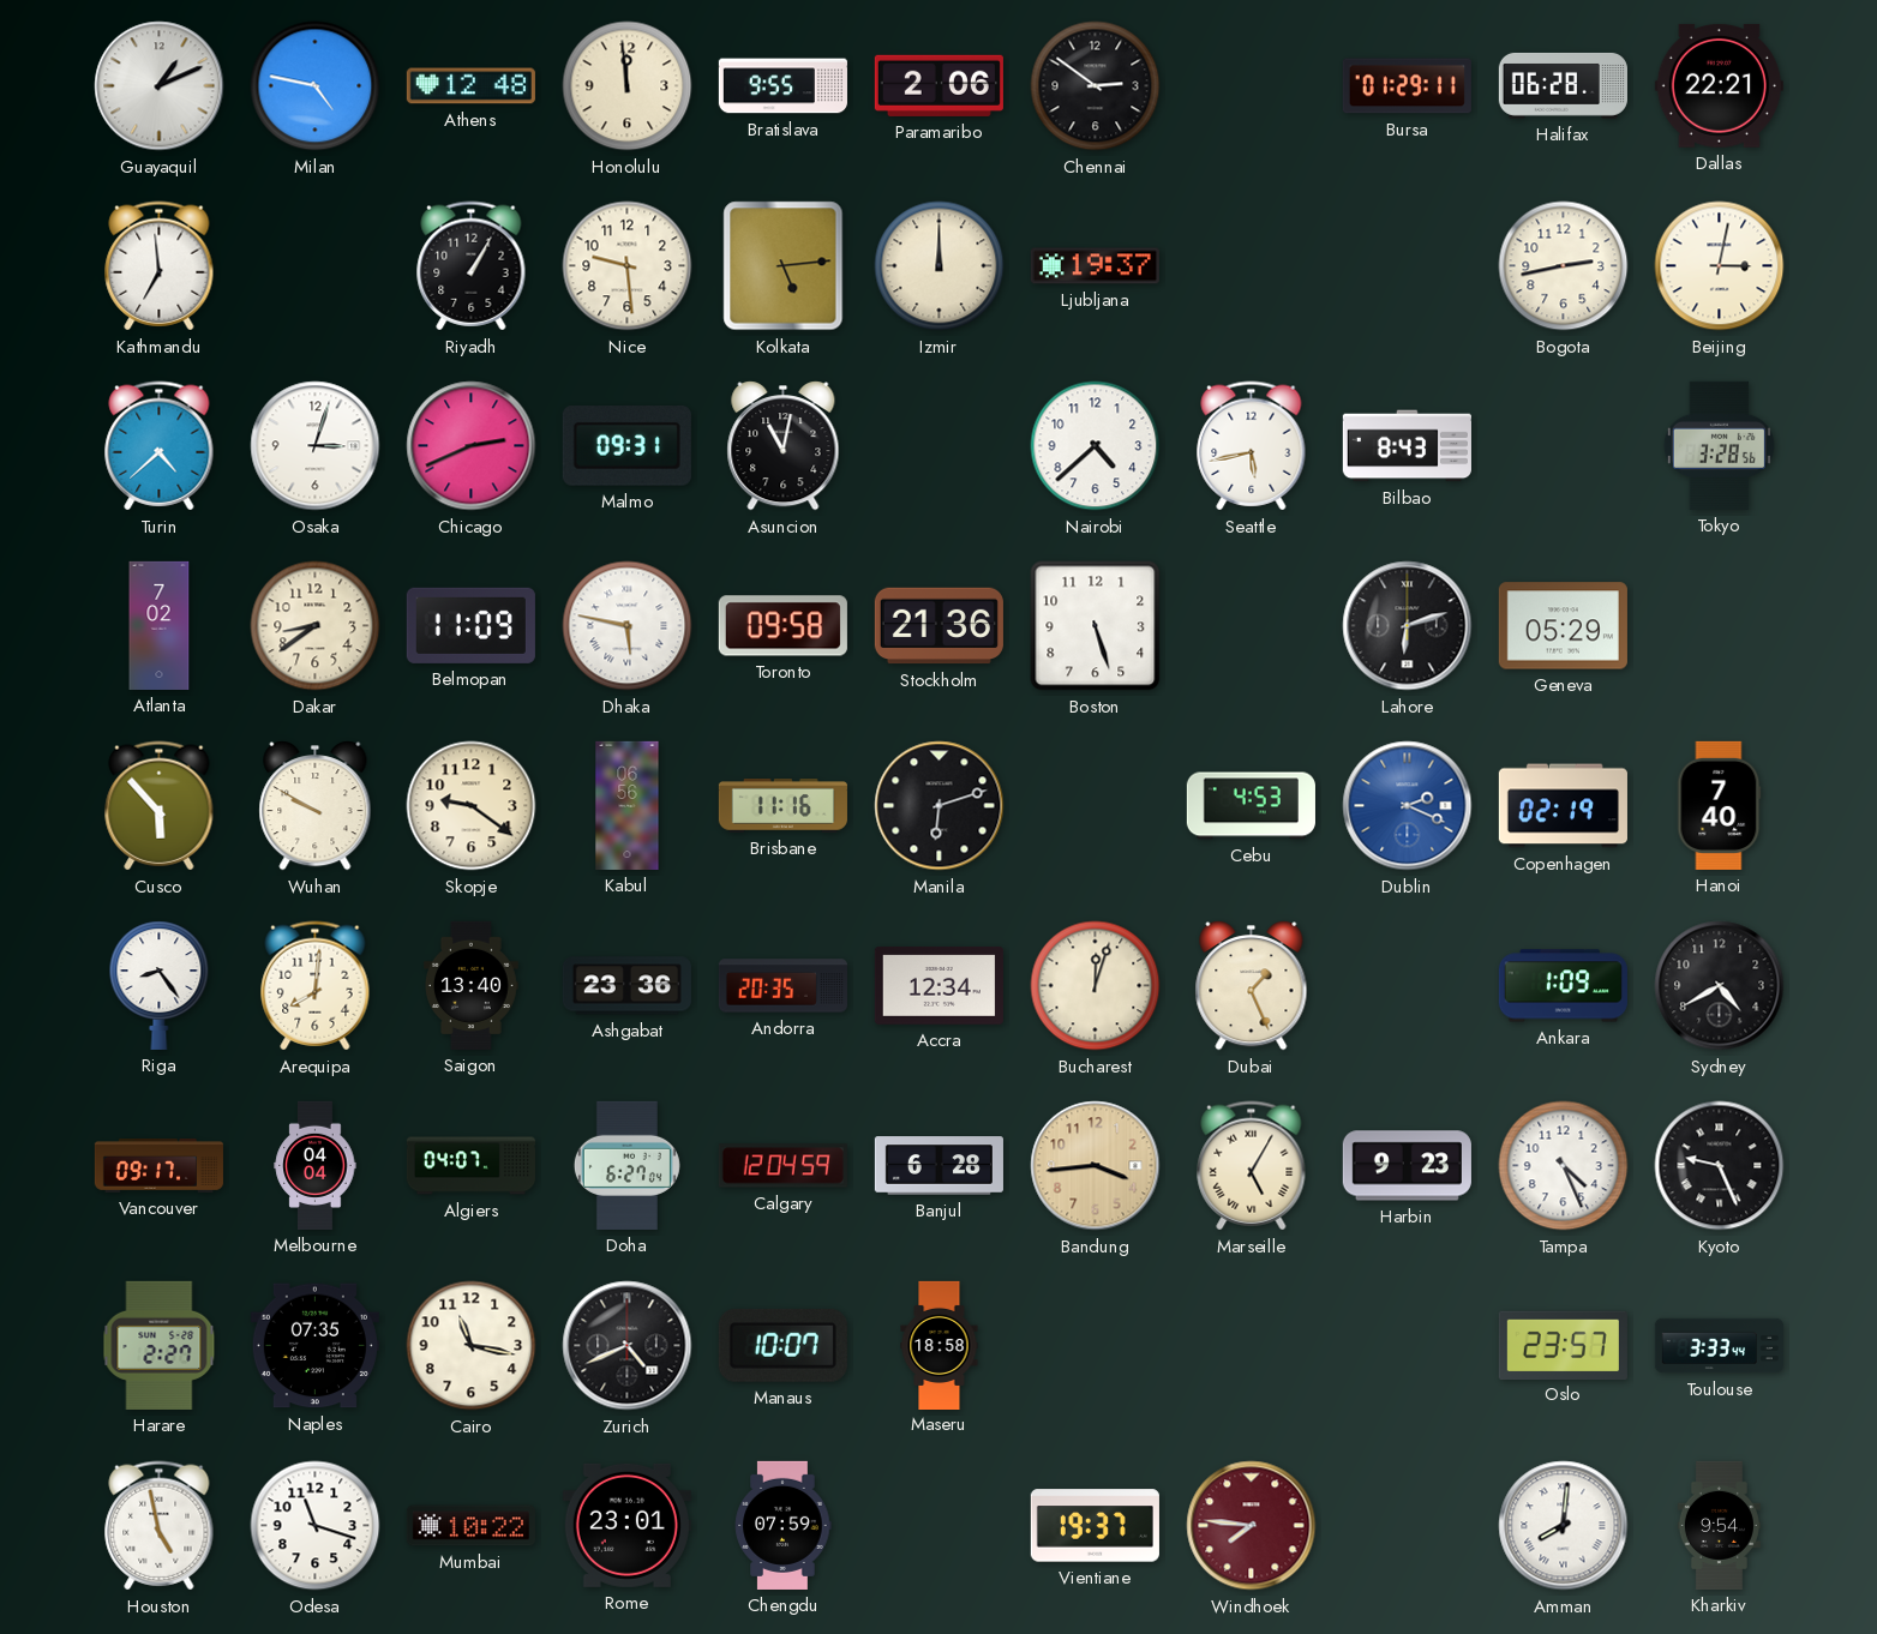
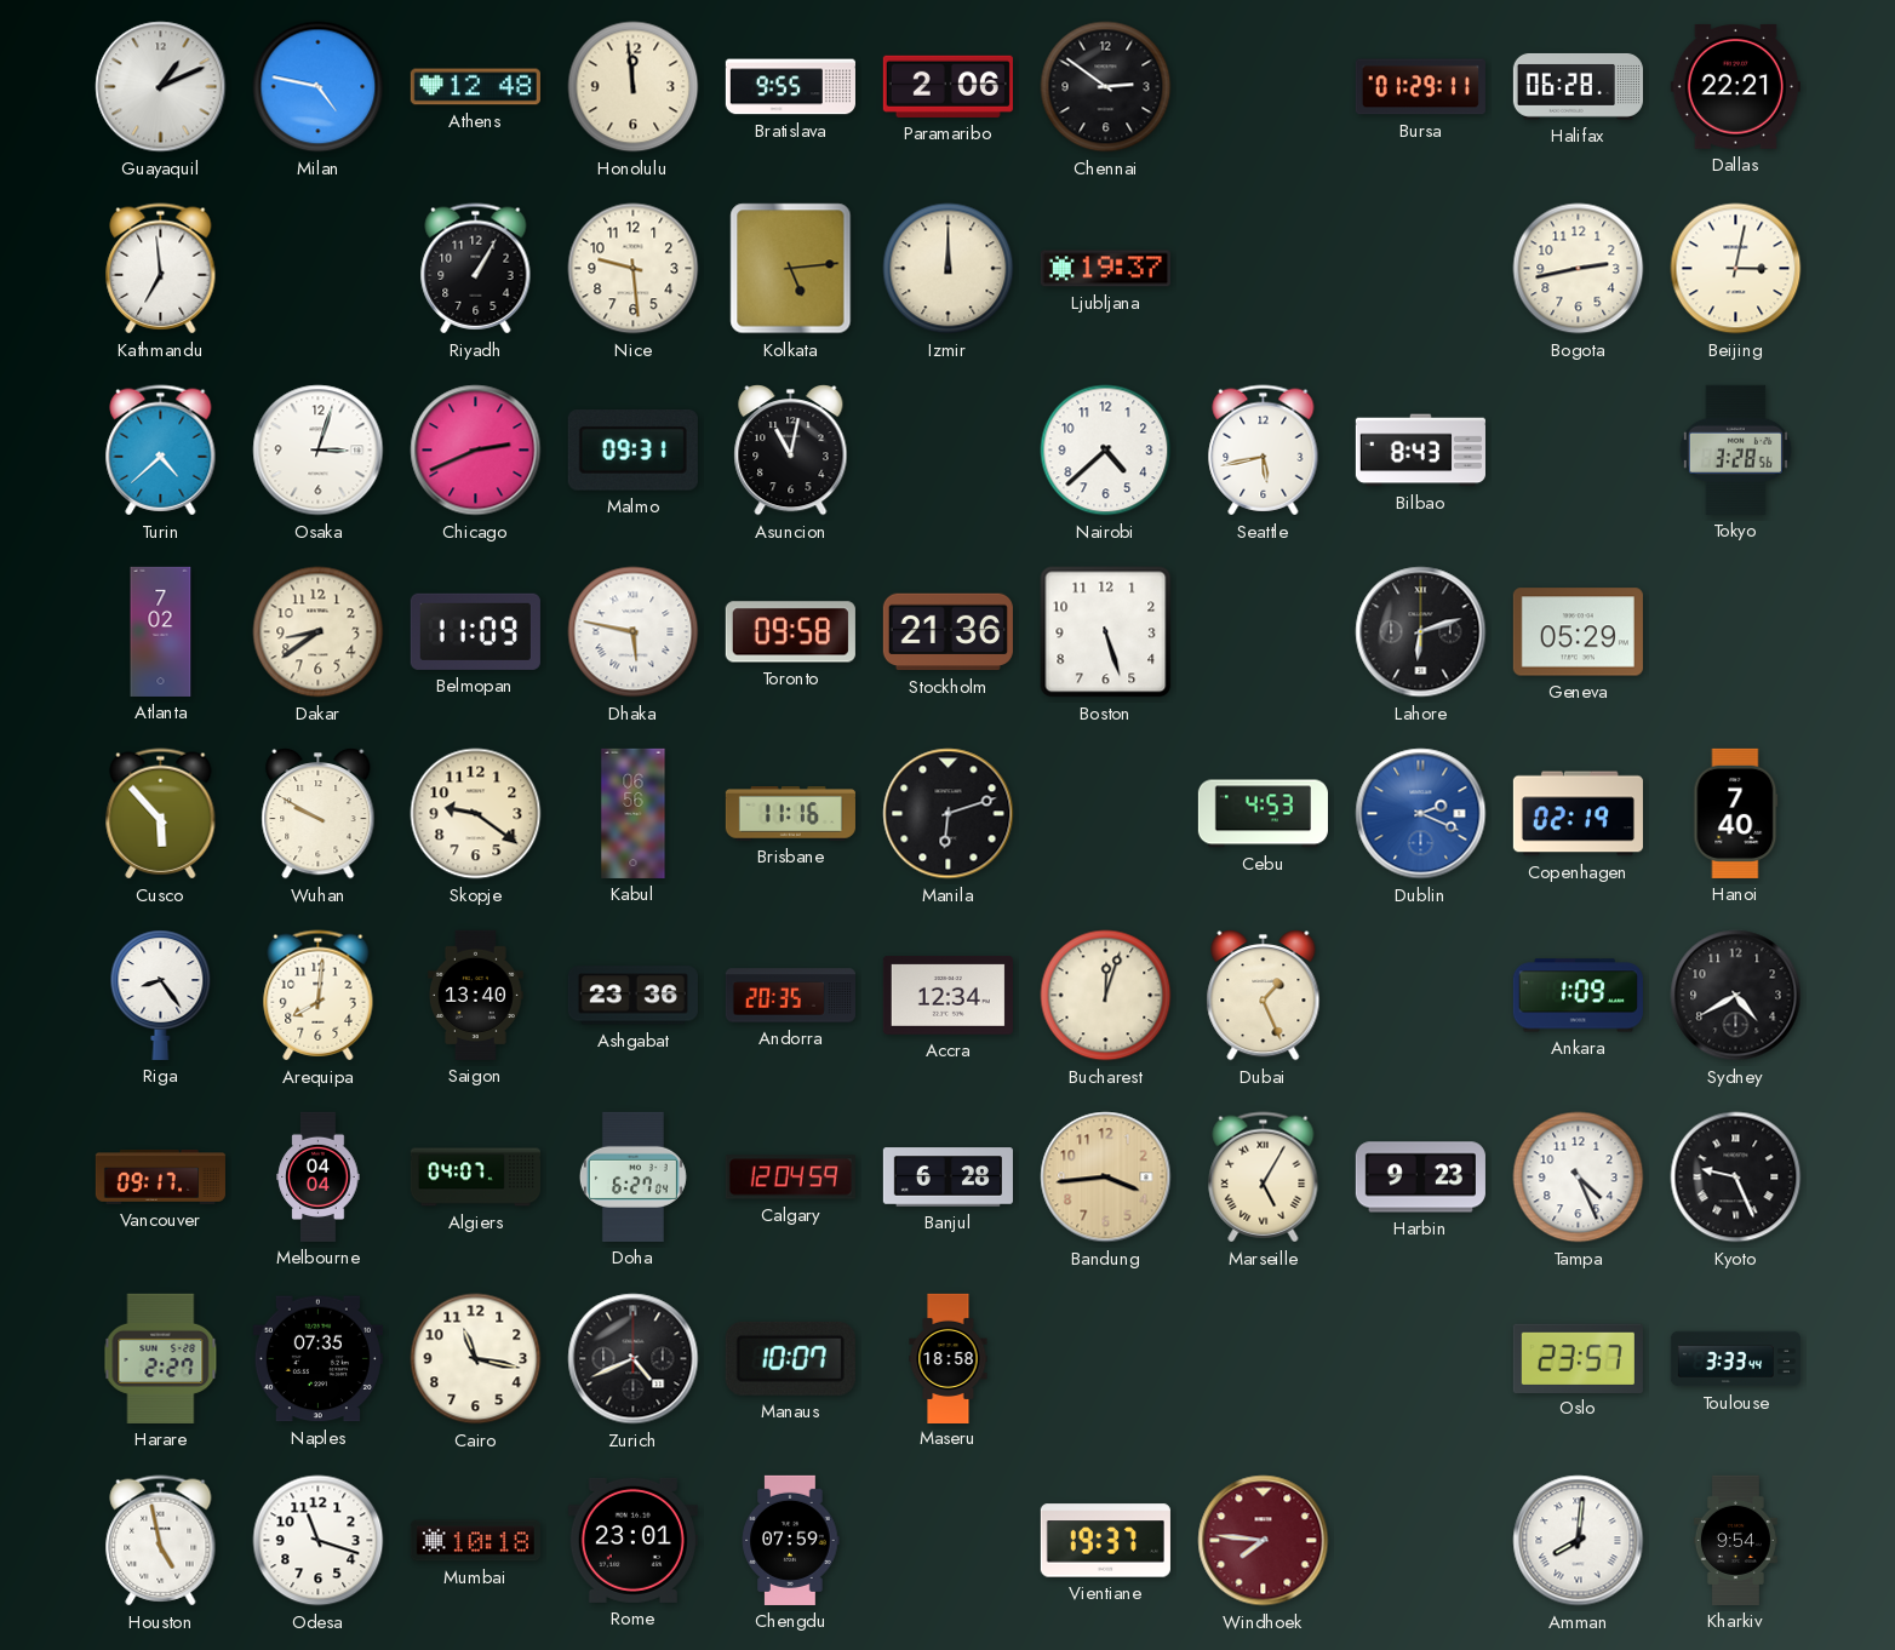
Mumbai: 10:22 -> 10:18 (475, 1541)
